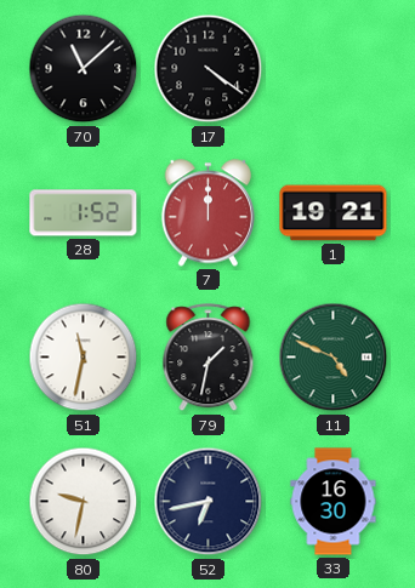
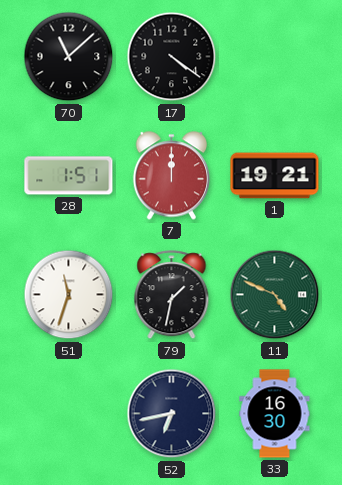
28: 1:52 -> 1:51 (69, 176)
51: 11:32 -> 11:33 (69, 295)
80: 9:32 -> none (84, 502)
